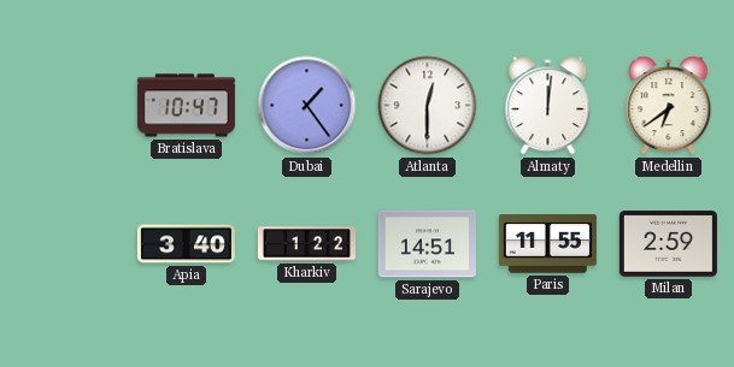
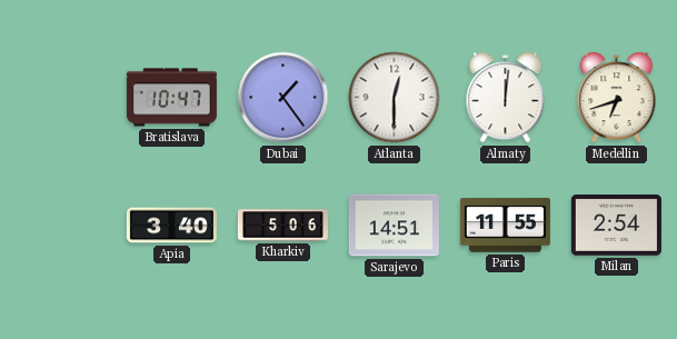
Medellin: 6:39 -> 6:42 (617, 98)
Kharkiv: 1:22 -> 5:06 (282, 226)
Milan: 2:59 -> 2:54 (616, 226)
